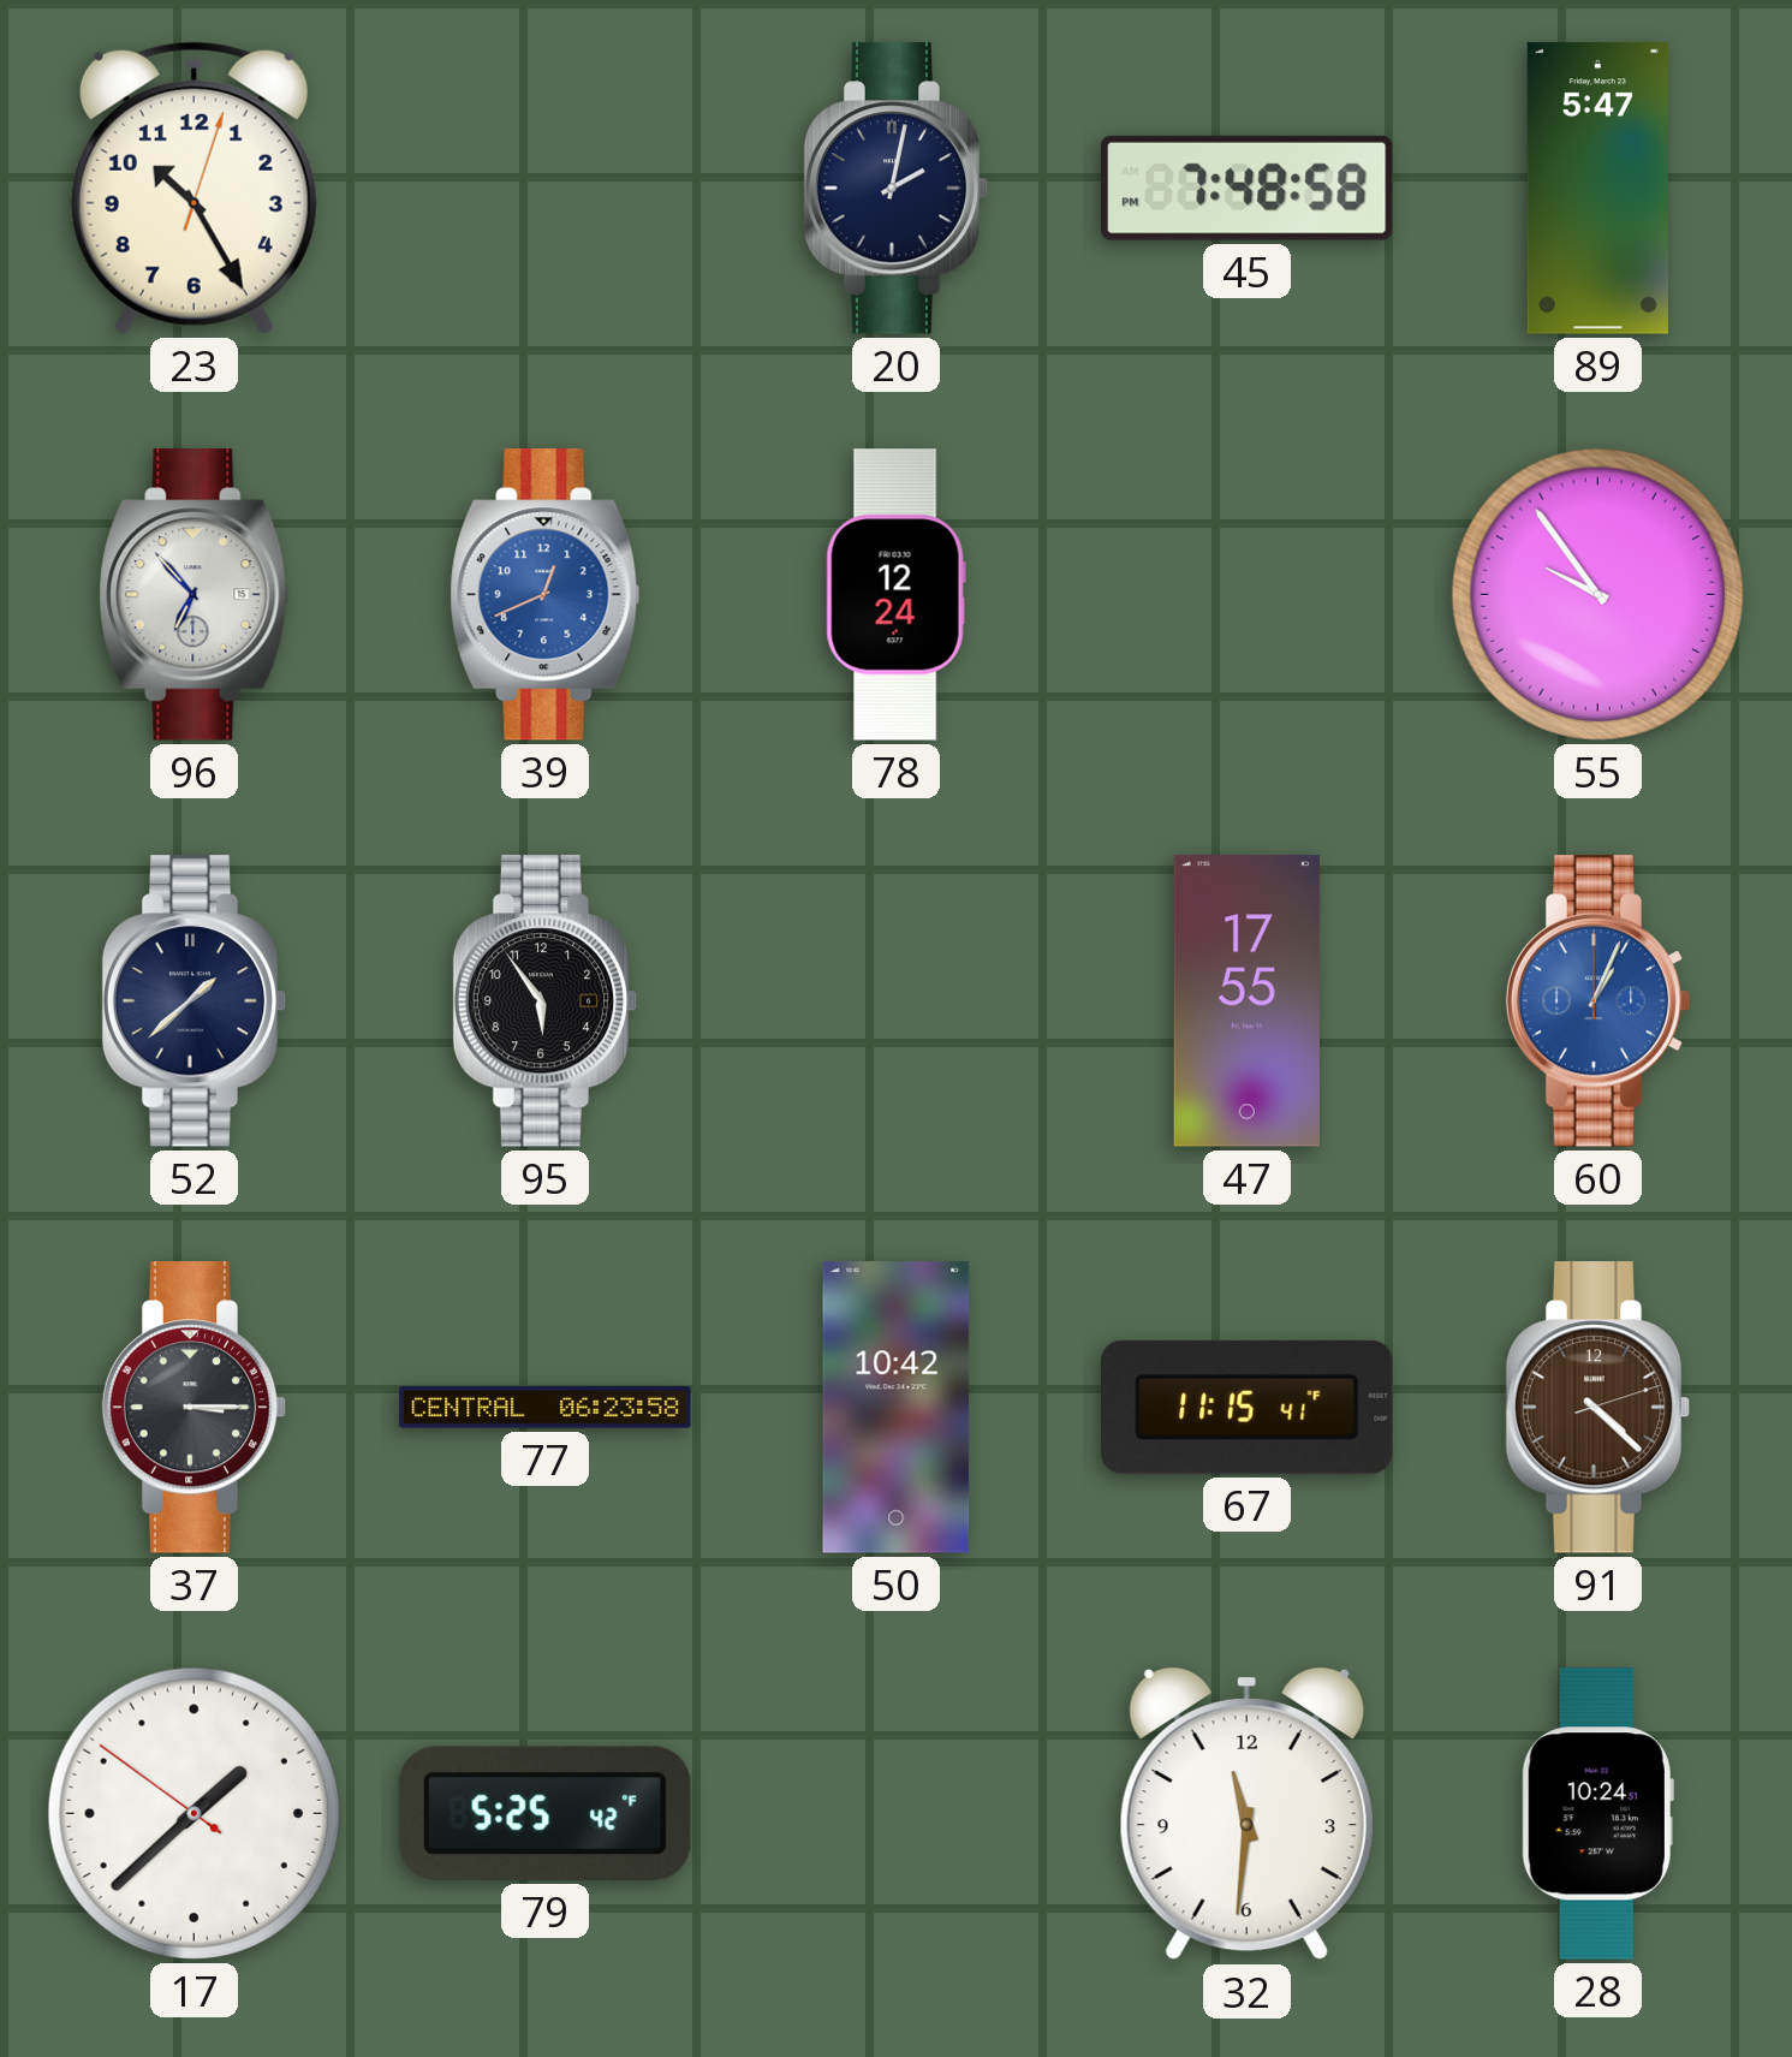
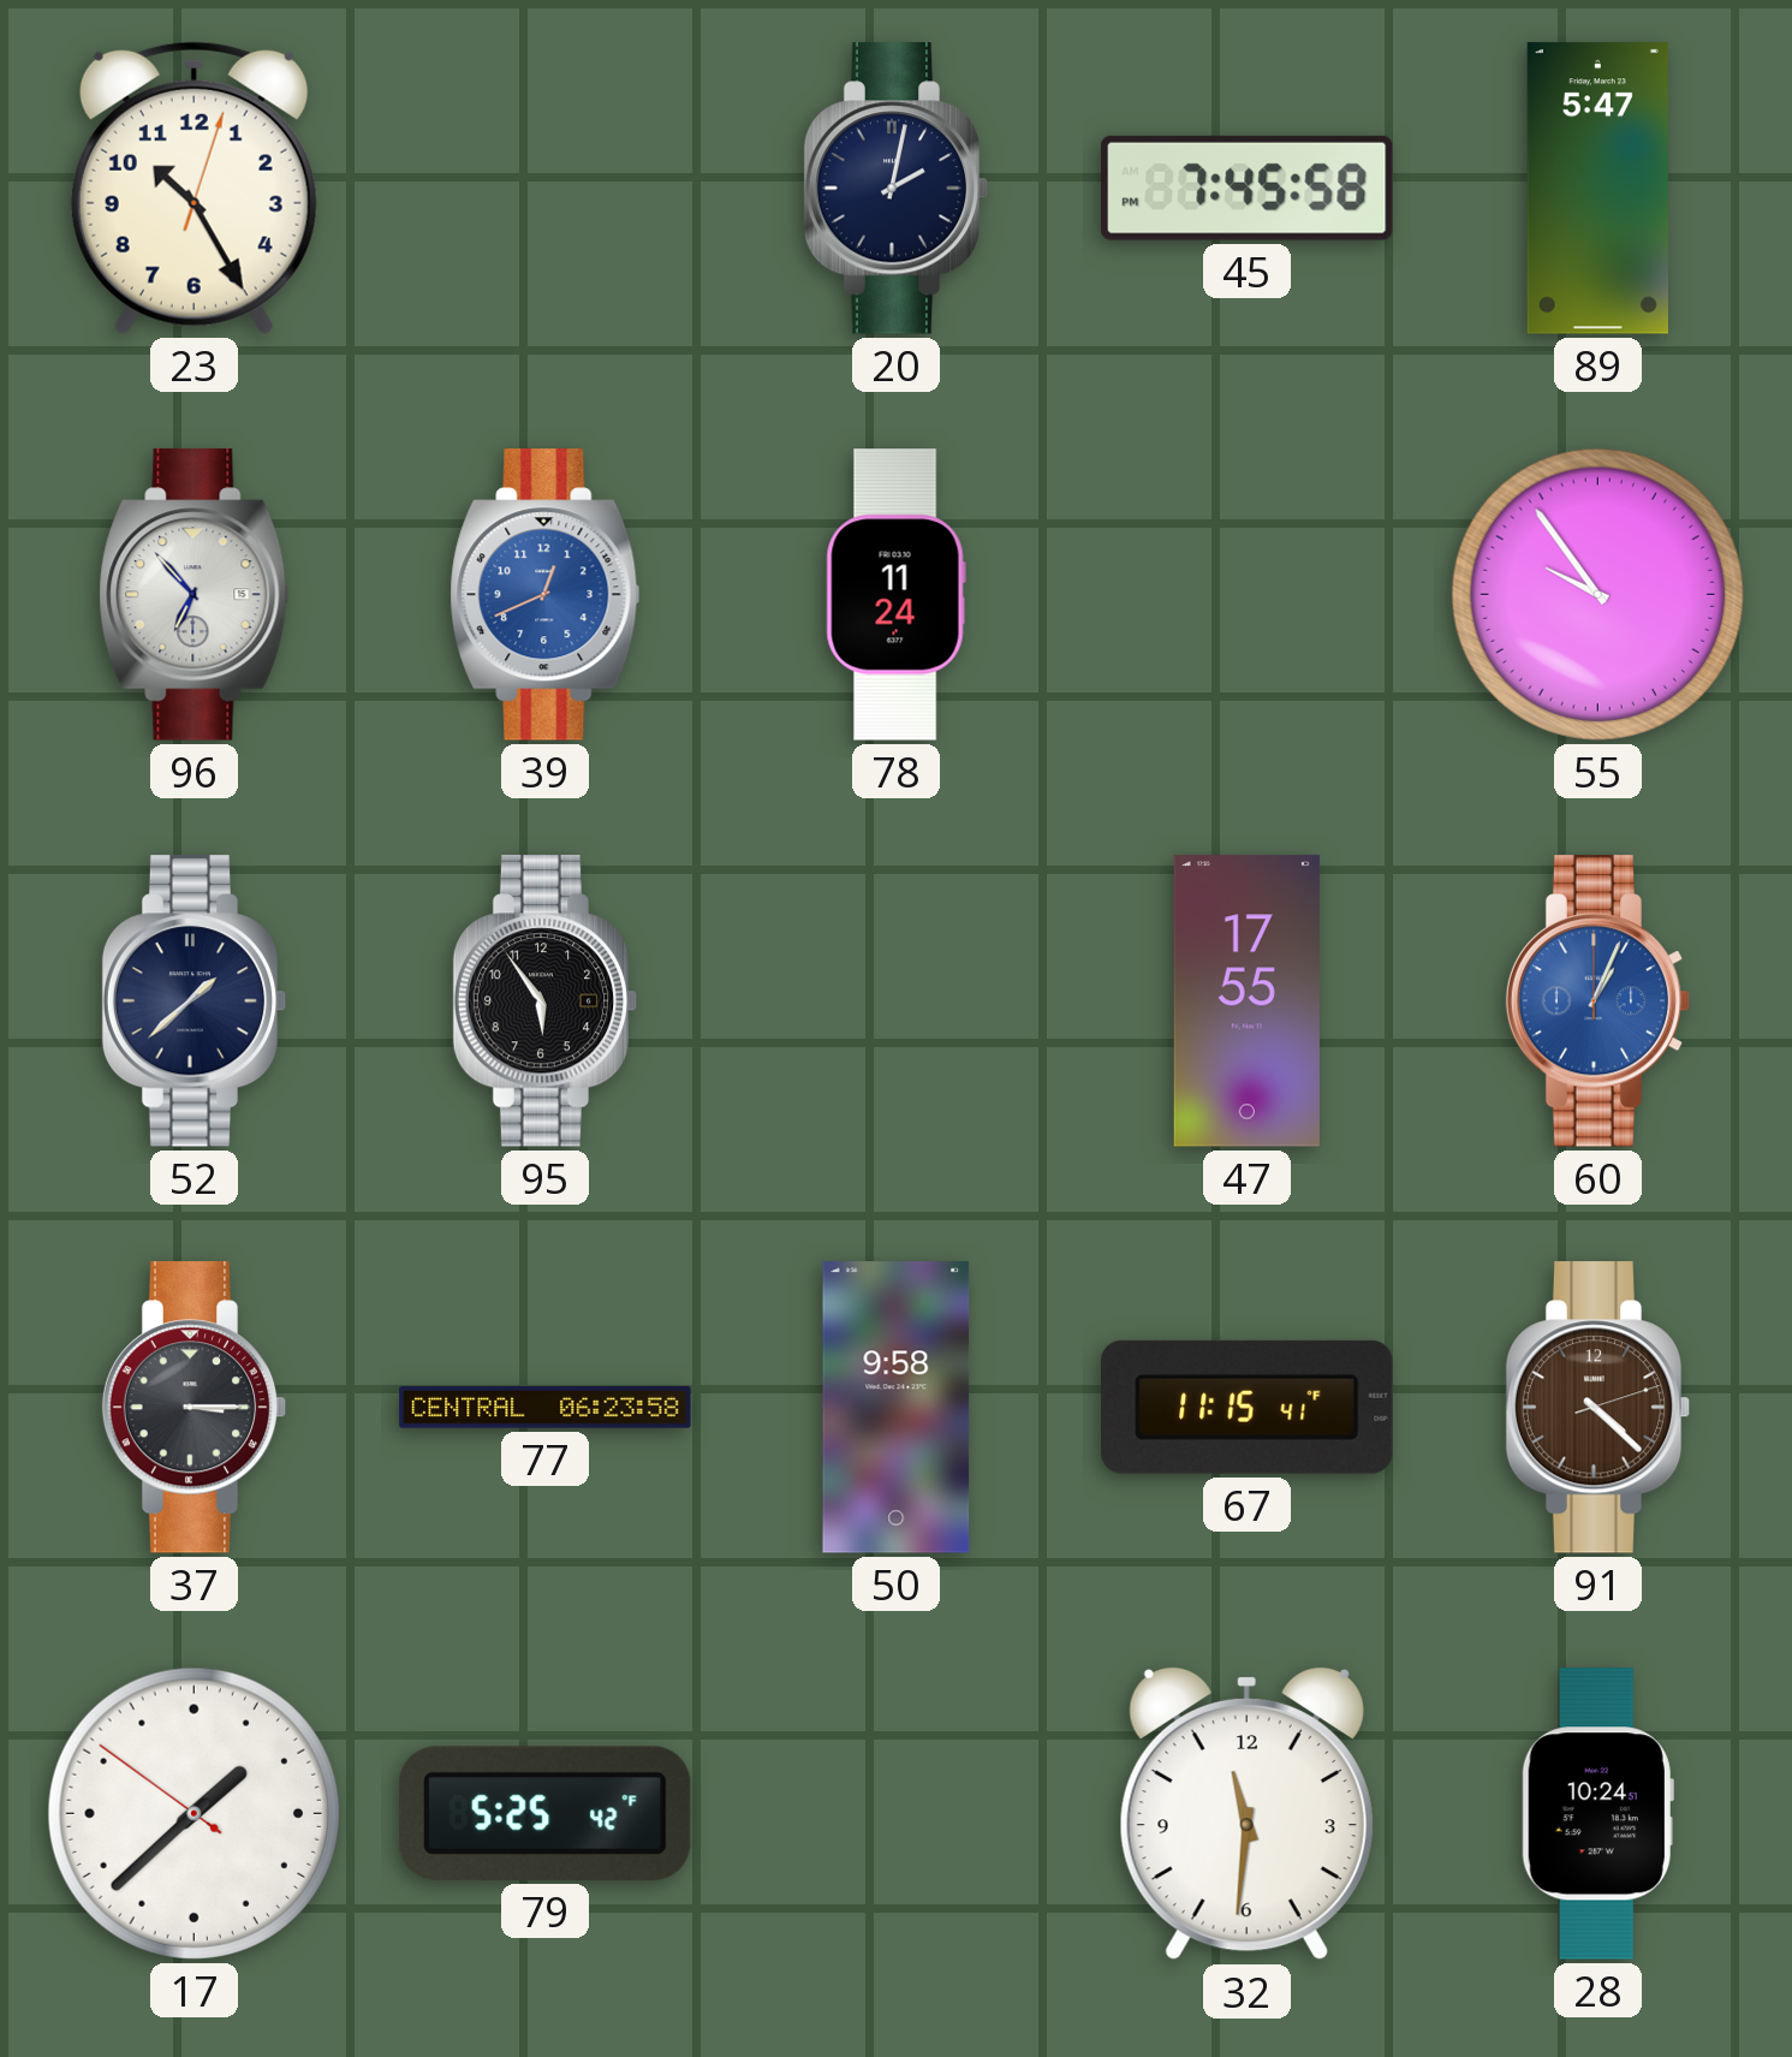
45: 7:48 -> 7:45 (1246, 188)
78: 12:24 -> 11:24 (895, 595)
50: 10:42 -> 9:58 (897, 1408)
